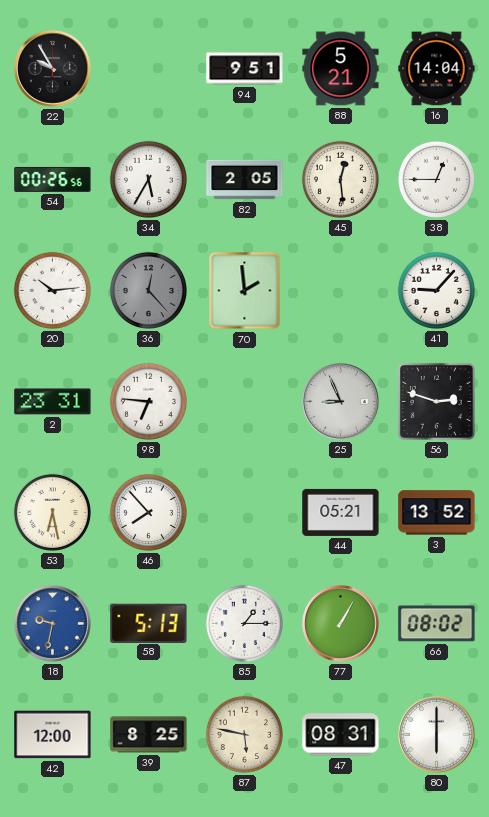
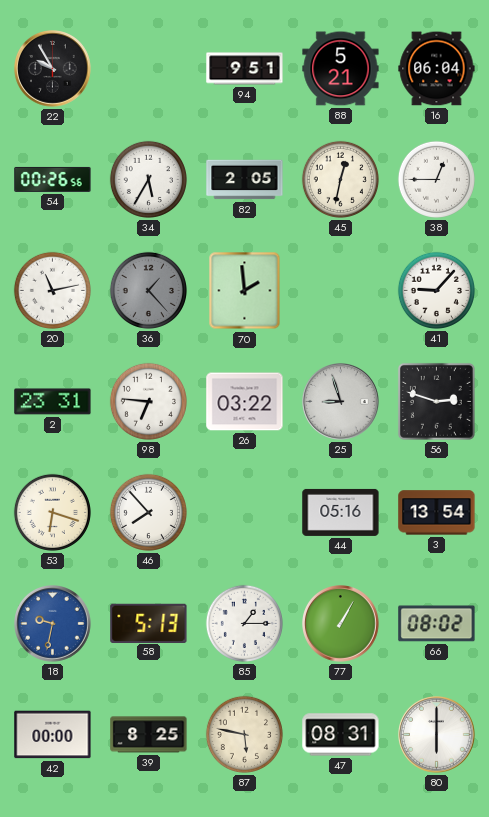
16: 14:04 -> 06:04 (437, 69)
45: 12:29 -> 12:32 (340, 179)
20: 10:14 -> 11:13 (52, 290)
36: 12:23 -> 1:23 (148, 290)
26: none -> 03:22 (245, 402)
25: 8:56 -> 8:57 (341, 402)
53: 6:28 -> 6:18 (52, 512)
44: 05:21 -> 05:16 (341, 512)
3: 13:52 -> 13:54 (437, 513)
42: 12:00 -> 00:00 (53, 735)
